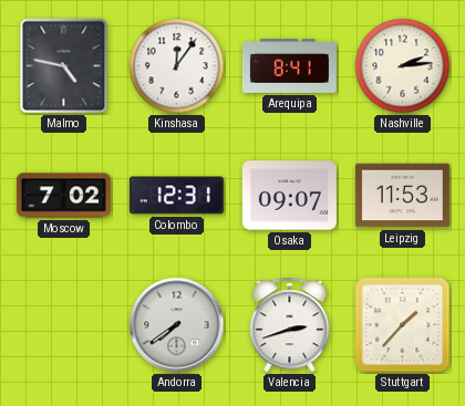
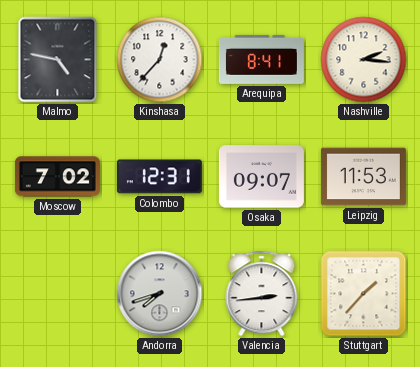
Kinshasa: 12:06 -> 12:37 (160, 60)
Nashville: 2:14 -> 2:16 (364, 60)
Andorra: 7:39 -> 7:42 (160, 294)
Valencia: 2:42 -> 2:44 (262, 294)
